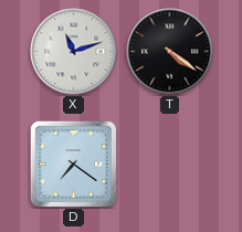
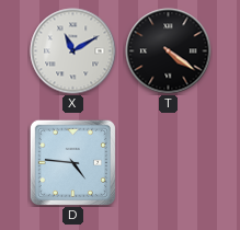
X: 11:12 -> 11:10 (73, 51)
D: 7:21 -> 4:46 (72, 162)
